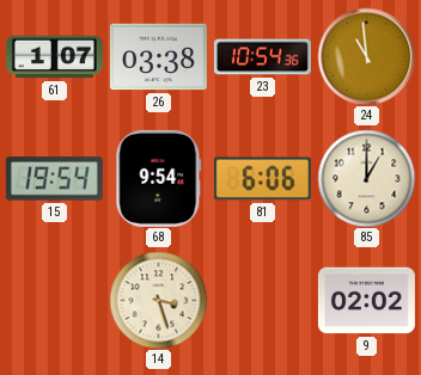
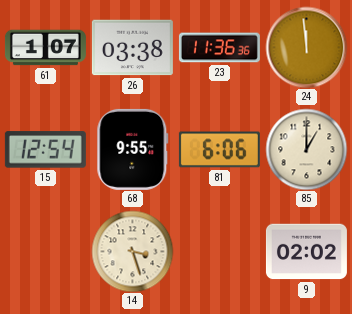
23: 10:54 -> 11:36 (219, 48)
24: 10:59 -> 11:59 (306, 47)
15: 19:54 -> 12:54 (45, 150)
68: 9:54 -> 9:55 (133, 149)
